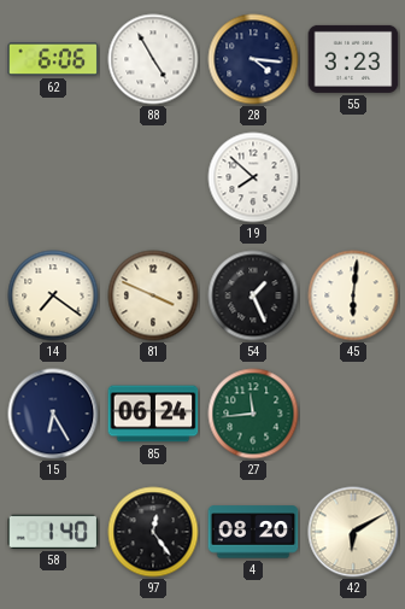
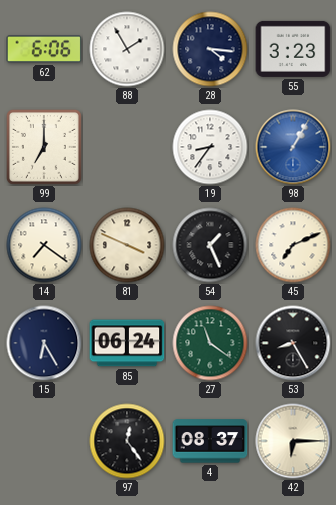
88: 4:55 -> 1:55 (127, 49)
99: none -> 7:00 (44, 147)
19: 7:52 -> 8:36 (210, 147)
98: none -> 1:05 (293, 147)
45: 6:01 -> 7:11 (293, 245)
27: 11:44 -> 11:21 (210, 343)
53: none -> 8:25 (293, 343)
58: 1:40 -> none (53, 532)
4: 08:20 -> 08:37 (210, 441)
42: 6:10 -> 6:15 (293, 441)
